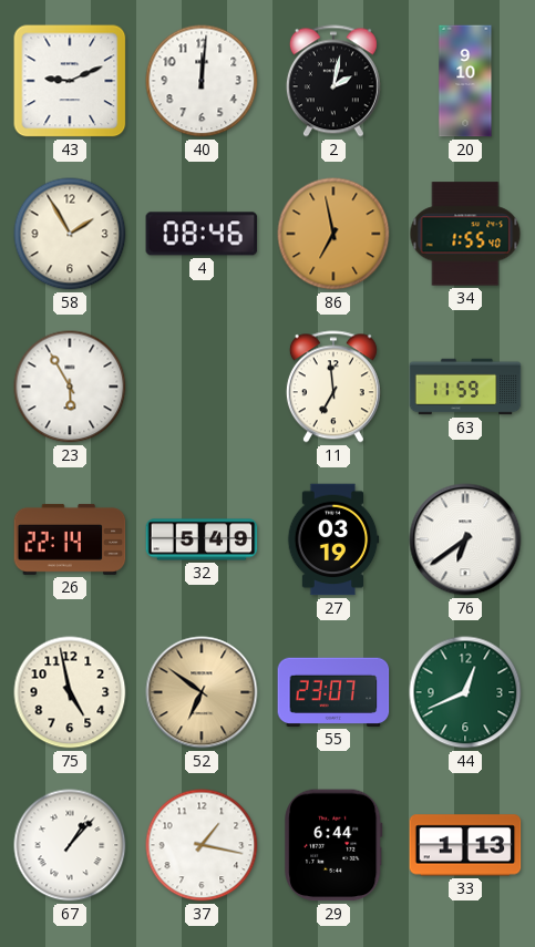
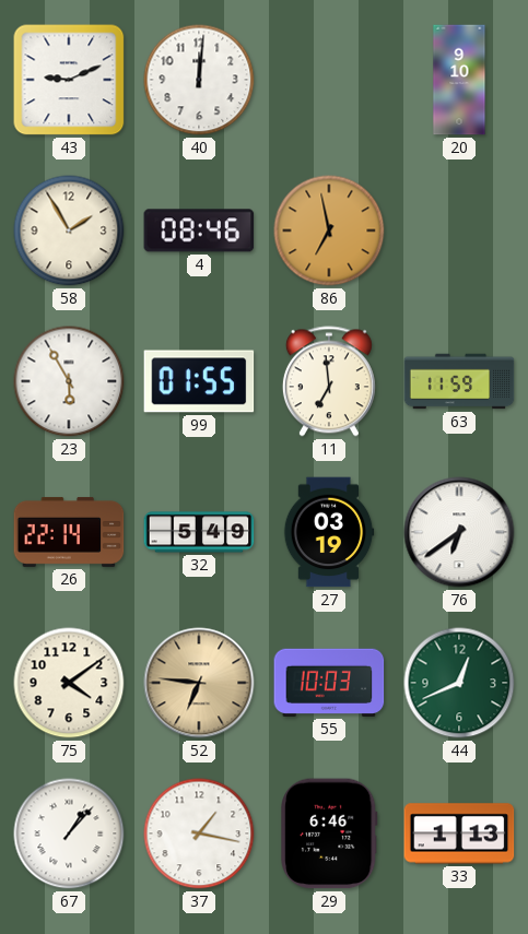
2: 2:02 -> none (333, 81)
34: 1:55 -> none (465, 234)
99: none -> 01:55 (199, 381)
75: 4:58 -> 4:09 (69, 683)
52: 6:51 -> 6:46 (199, 683)
55: 23:07 -> 10:03 (329, 683)
29: 6:44 -> 6:46 (330, 833)
